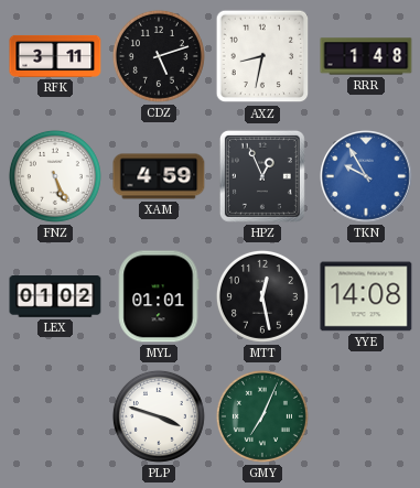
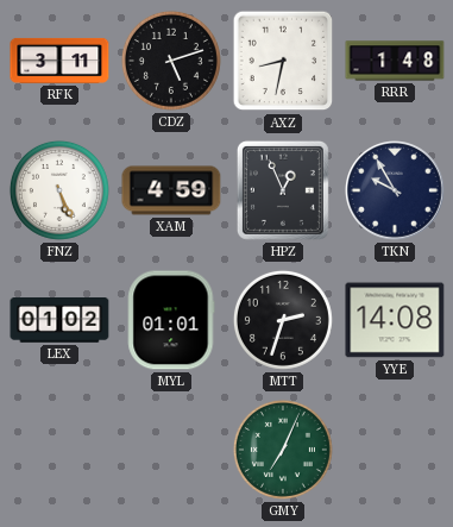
TKN dial: blue -> navy (396, 192)
MTT: 12:28 -> 2:33 (283, 320)
PLP: 3:48 -> none (159, 416)
